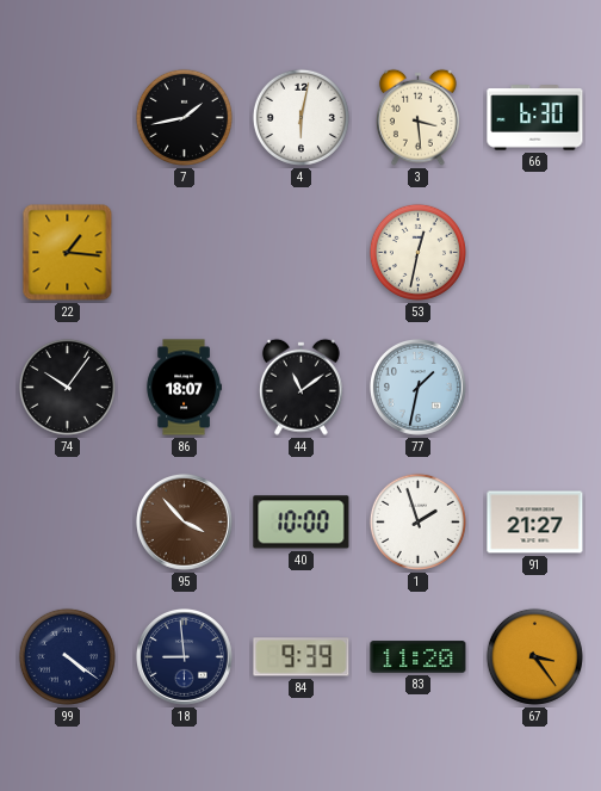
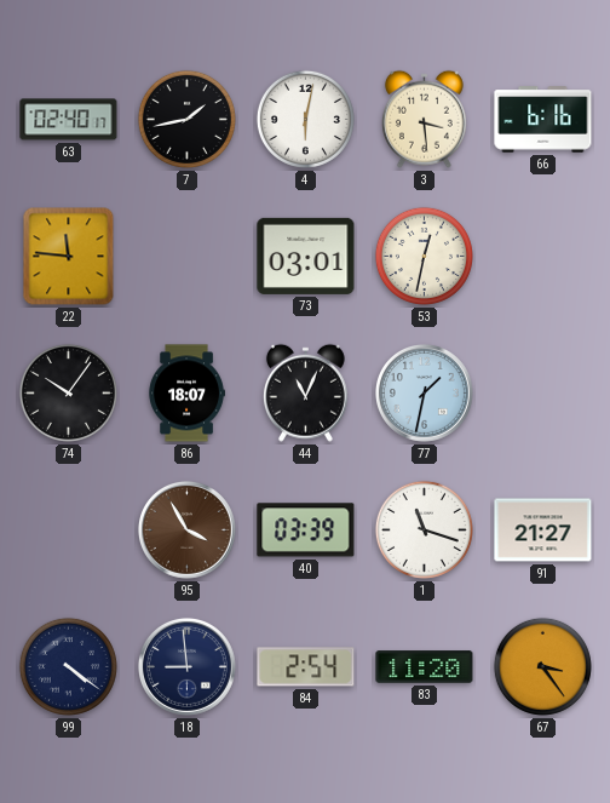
63: none -> 02:40 (69, 120)
66: 6:30 -> 6:16 (543, 120)
22: 1:16 -> 11:46 (69, 257)
73: none -> 03:01 (306, 256)
44: 11:09 -> 11:04 (305, 392)
95: 3:53 -> 3:55 (186, 529)
40: 10:00 -> 03:39 (306, 530)
1: 1:57 -> 11:18 (424, 529)
84: 9:39 -> 2:54 (306, 667)
